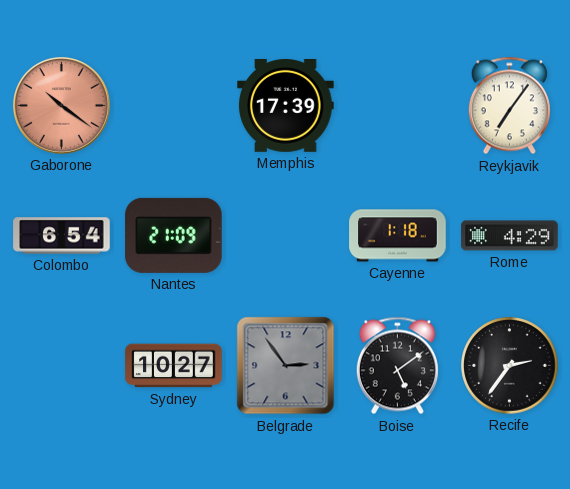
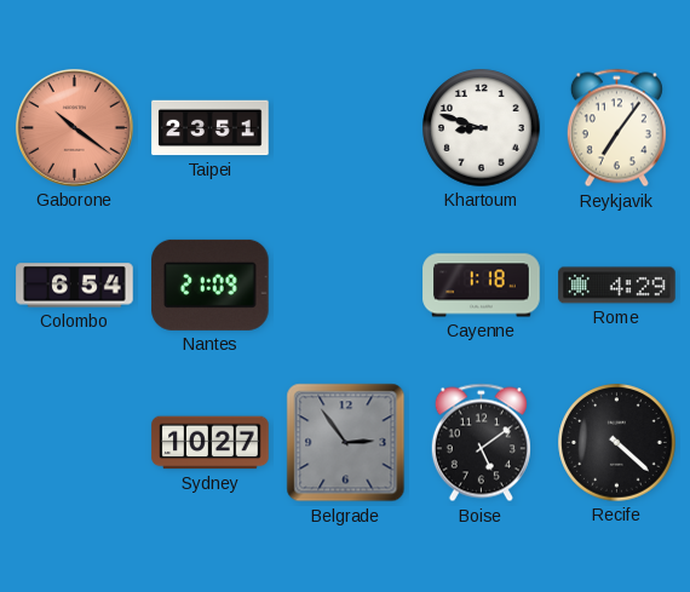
Taipei: none -> 23:51 (211, 128)
Memphis: 17:39 -> none (286, 106)
Khartoum: none -> 8:48 (482, 128)
Recife: 2:36 -> 4:22 (617, 443)
